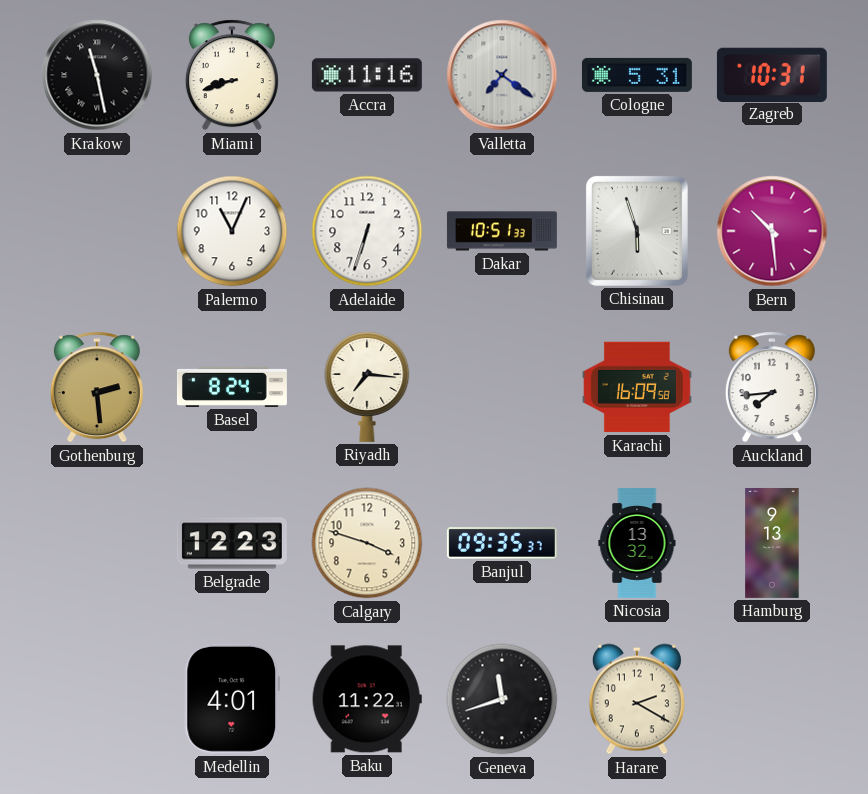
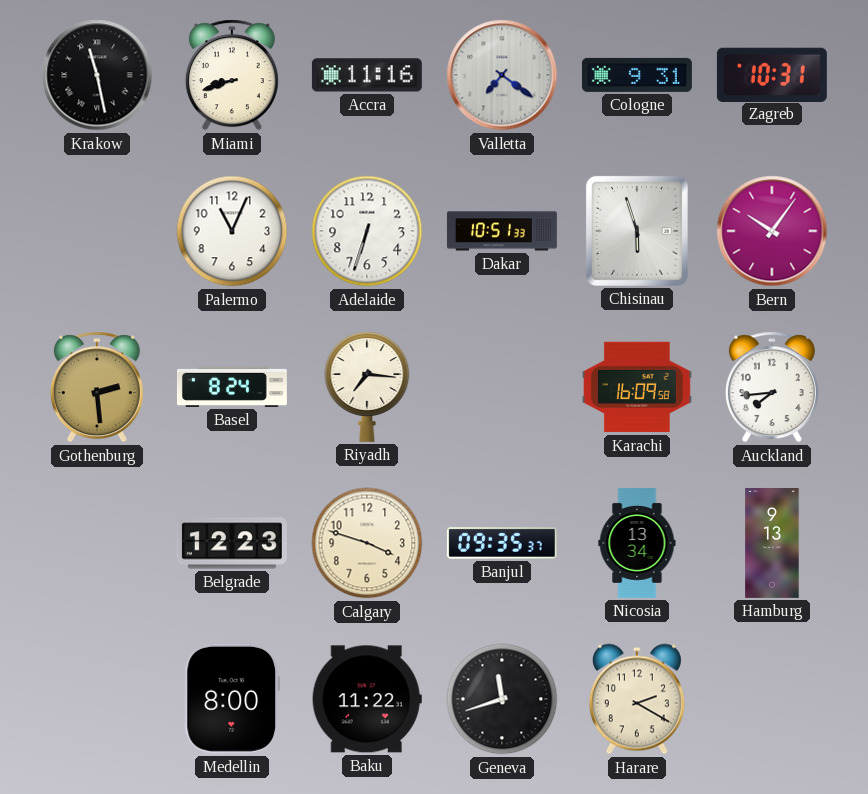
Cologne: 5:31 -> 9:31 (637, 75)
Bern: 10:29 -> 10:06 (772, 231)
Nicosia: 13:32 -> 13:34 (637, 543)
Medellin: 4:01 -> 8:00 (231, 699)
